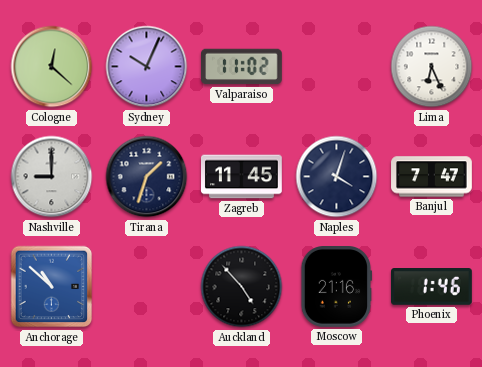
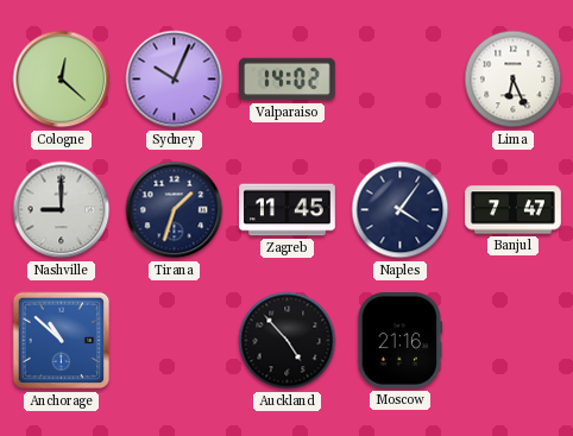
Valparaiso: 11:02 -> 14:02 (288, 80)
Naples: 4:03 -> 4:06 (401, 210)
Phoenix: 1:46 -> none (432, 287)
